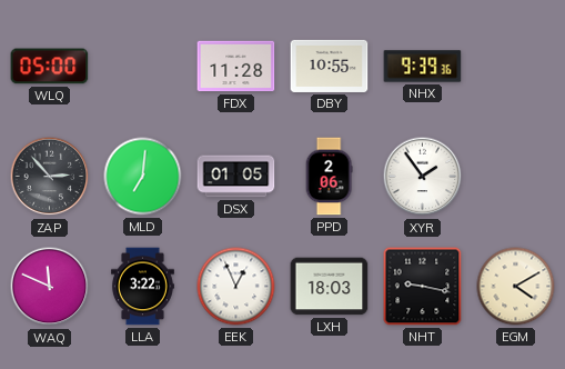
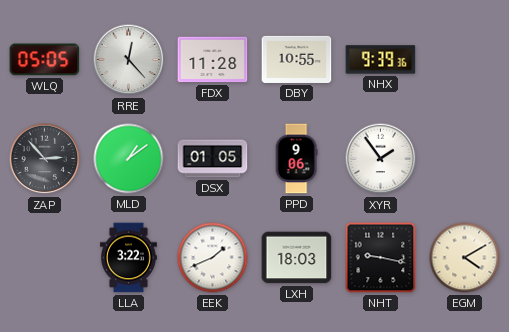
WLQ: 05:00 -> 05:05 (45, 60)
RRE: none -> 12:23 (129, 60)
MLD: 7:01 -> 1:09 (129, 159)
PPD: 2:06 -> 9:06 (296, 159)
WAQ: 11:49 -> none (50, 287)
EEK: 12:56 -> 1:41 (213, 258)
